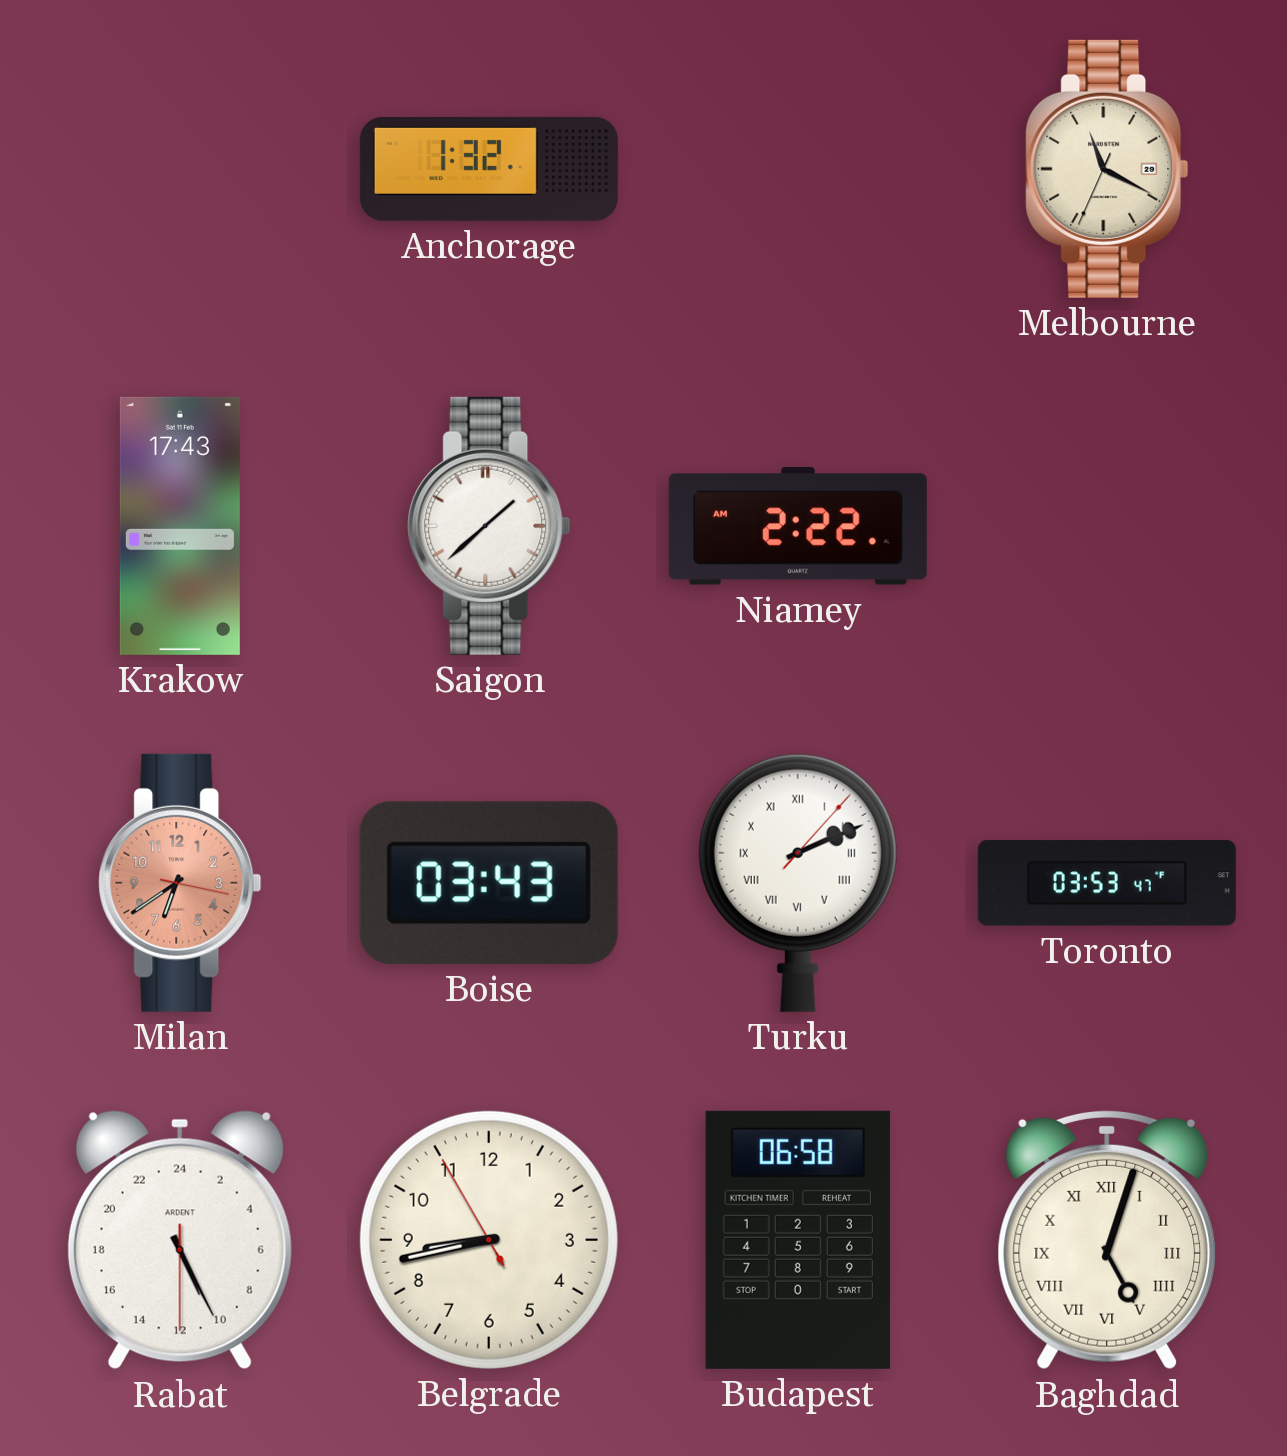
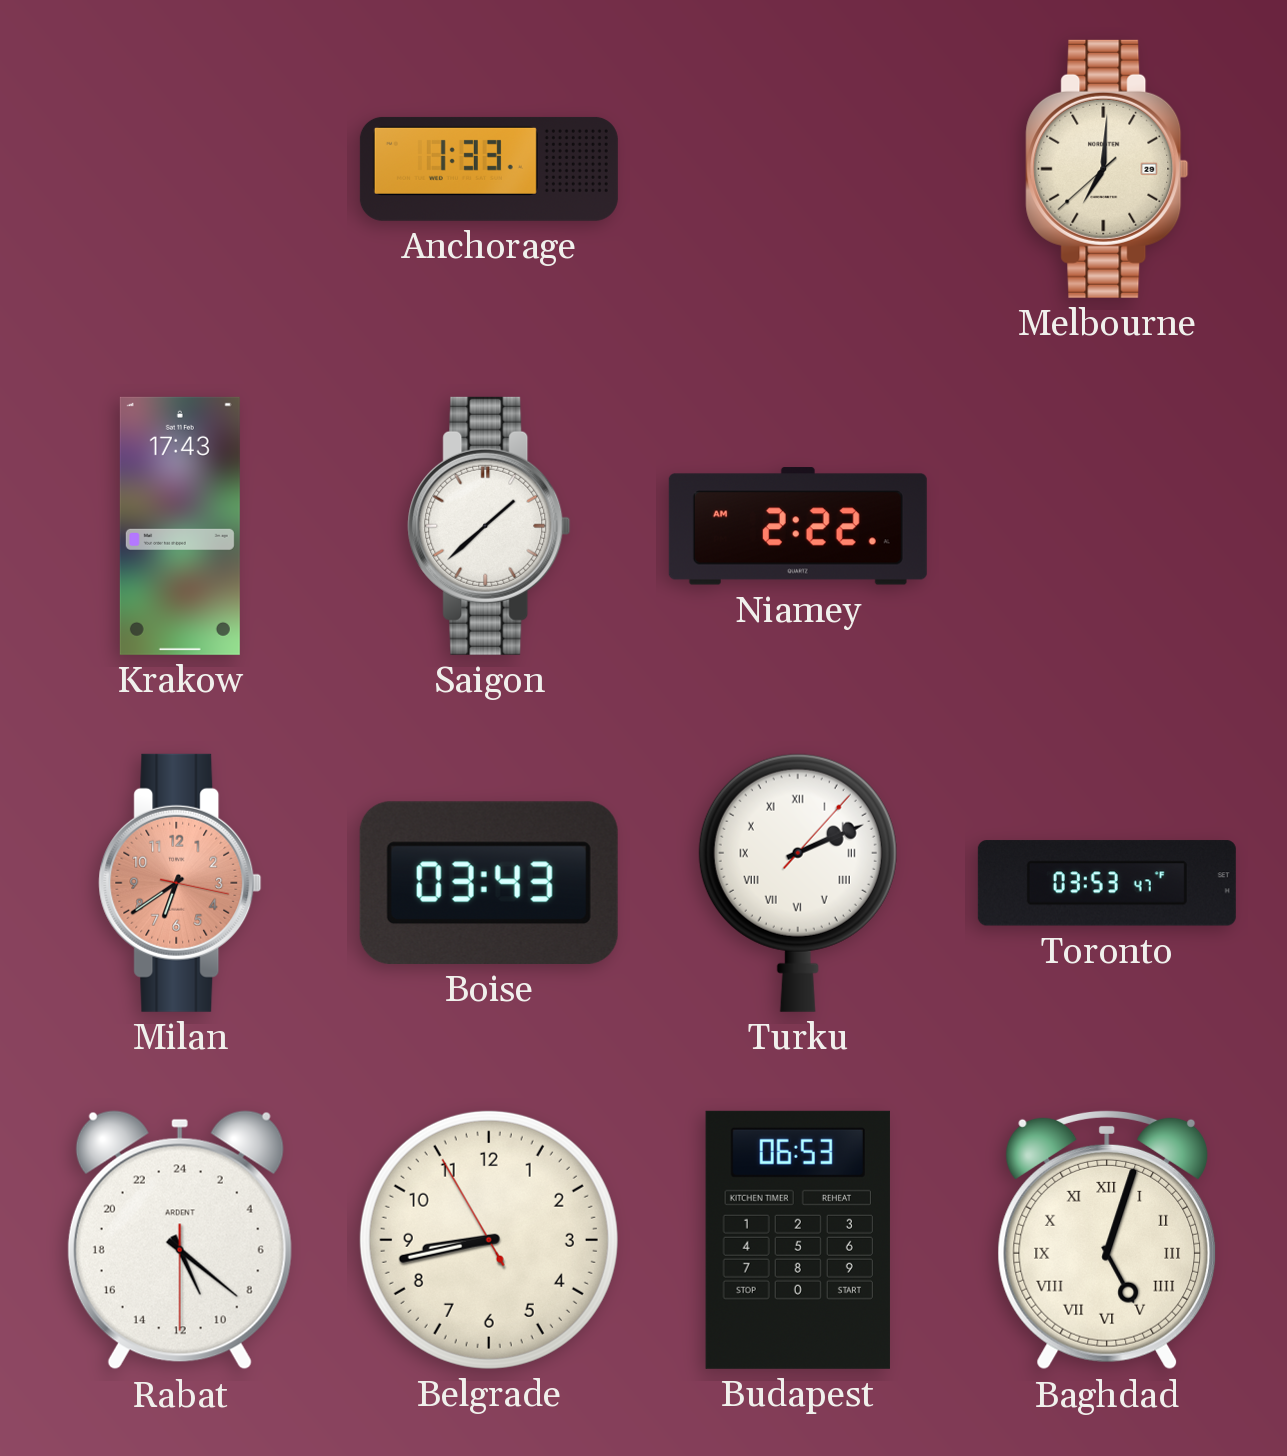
Anchorage: 1:32 -> 1:33 (489, 169)
Melbourne: 11:19 -> 7:00 (1107, 169)
Rabat: 10:25 -> 10:21 (180, 1240)
Budapest: 06:58 -> 06:53 (798, 1240)
